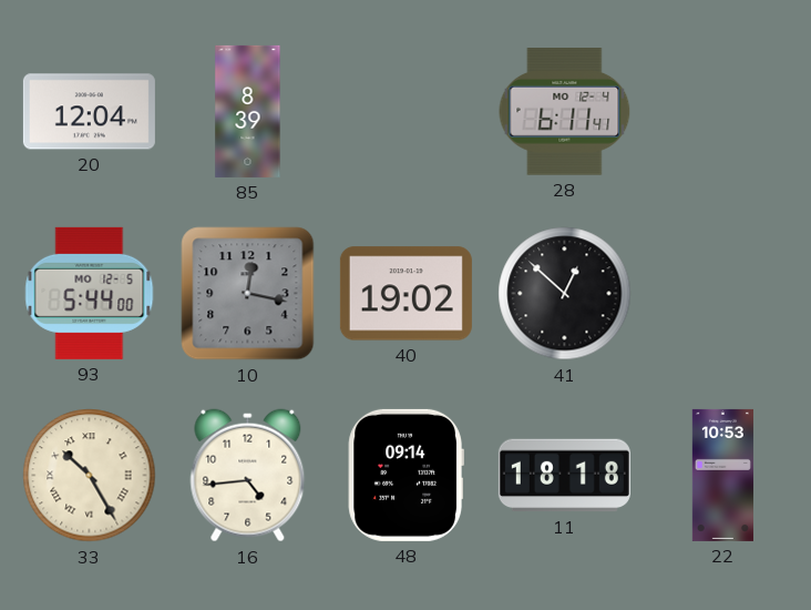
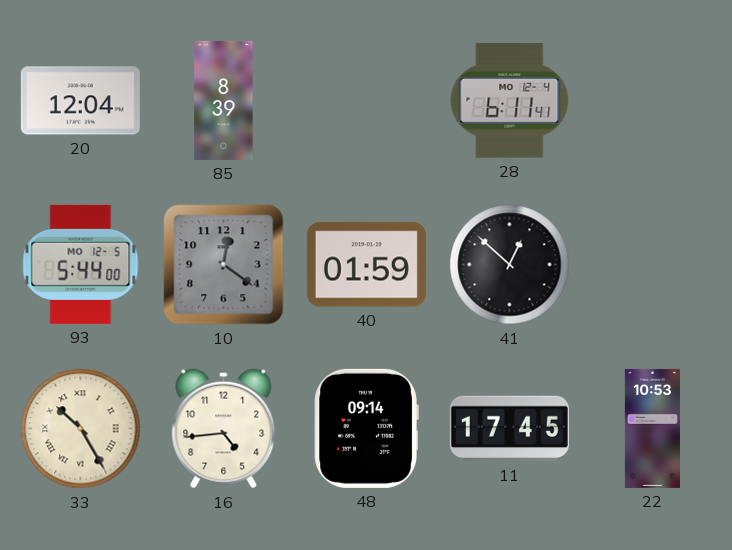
10: 12:17 -> 12:21 (224, 265)
40: 19:02 -> 01:59 (366, 265)
11: 18:18 -> 17:45 (509, 429)
